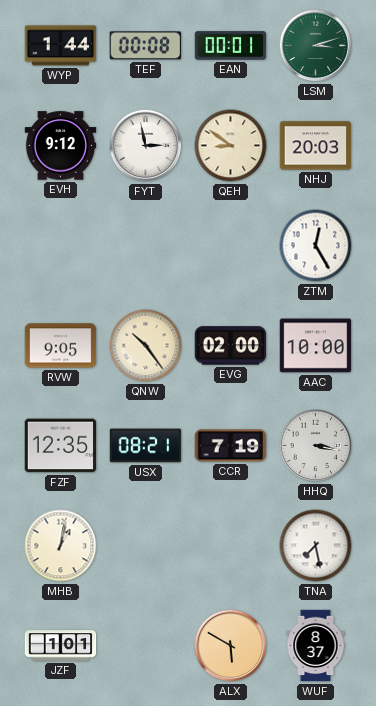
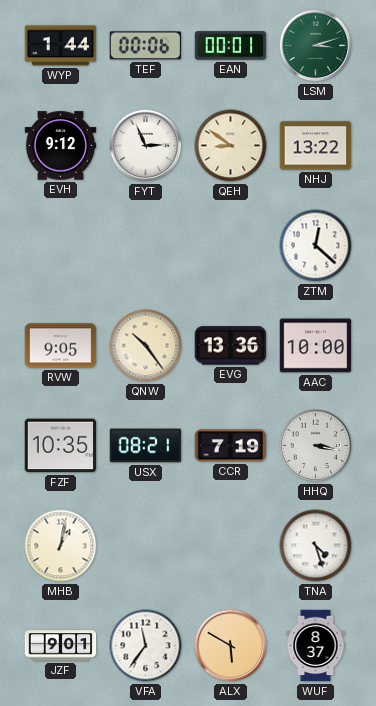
TEF: 00:08 -> 00:06 (146, 46)
FYT: 2:58 -> 2:56 (146, 146)
NHJ: 20:03 -> 13:22 (316, 146)
ZTM: 12:25 -> 12:22 (316, 246)
EVG: 02:00 -> 13:36 (231, 346)
FZF: 12:35 -> 10:35 (61, 446)
TNA: 7:28 -> 4:27 (316, 546)
JZF: 1:01 -> 9:01 (61, 646)
VFA: none -> 11:36 (146, 646)
